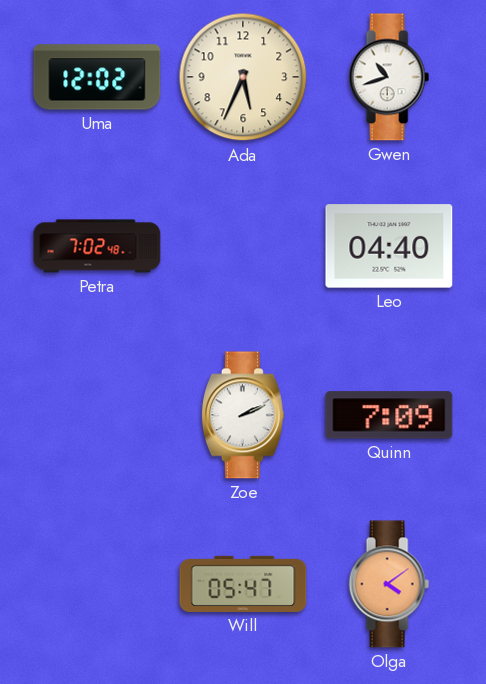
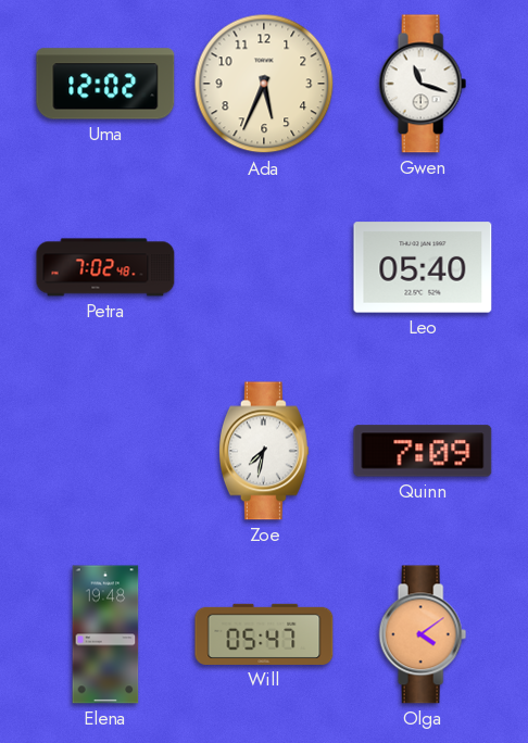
Gwen: 10:42 -> 11:18 (423, 84)
Leo: 04:40 -> 05:40 (423, 267)
Zoe: 2:11 -> 7:32 (264, 451)
Elena: none -> 19:48 (105, 634)
